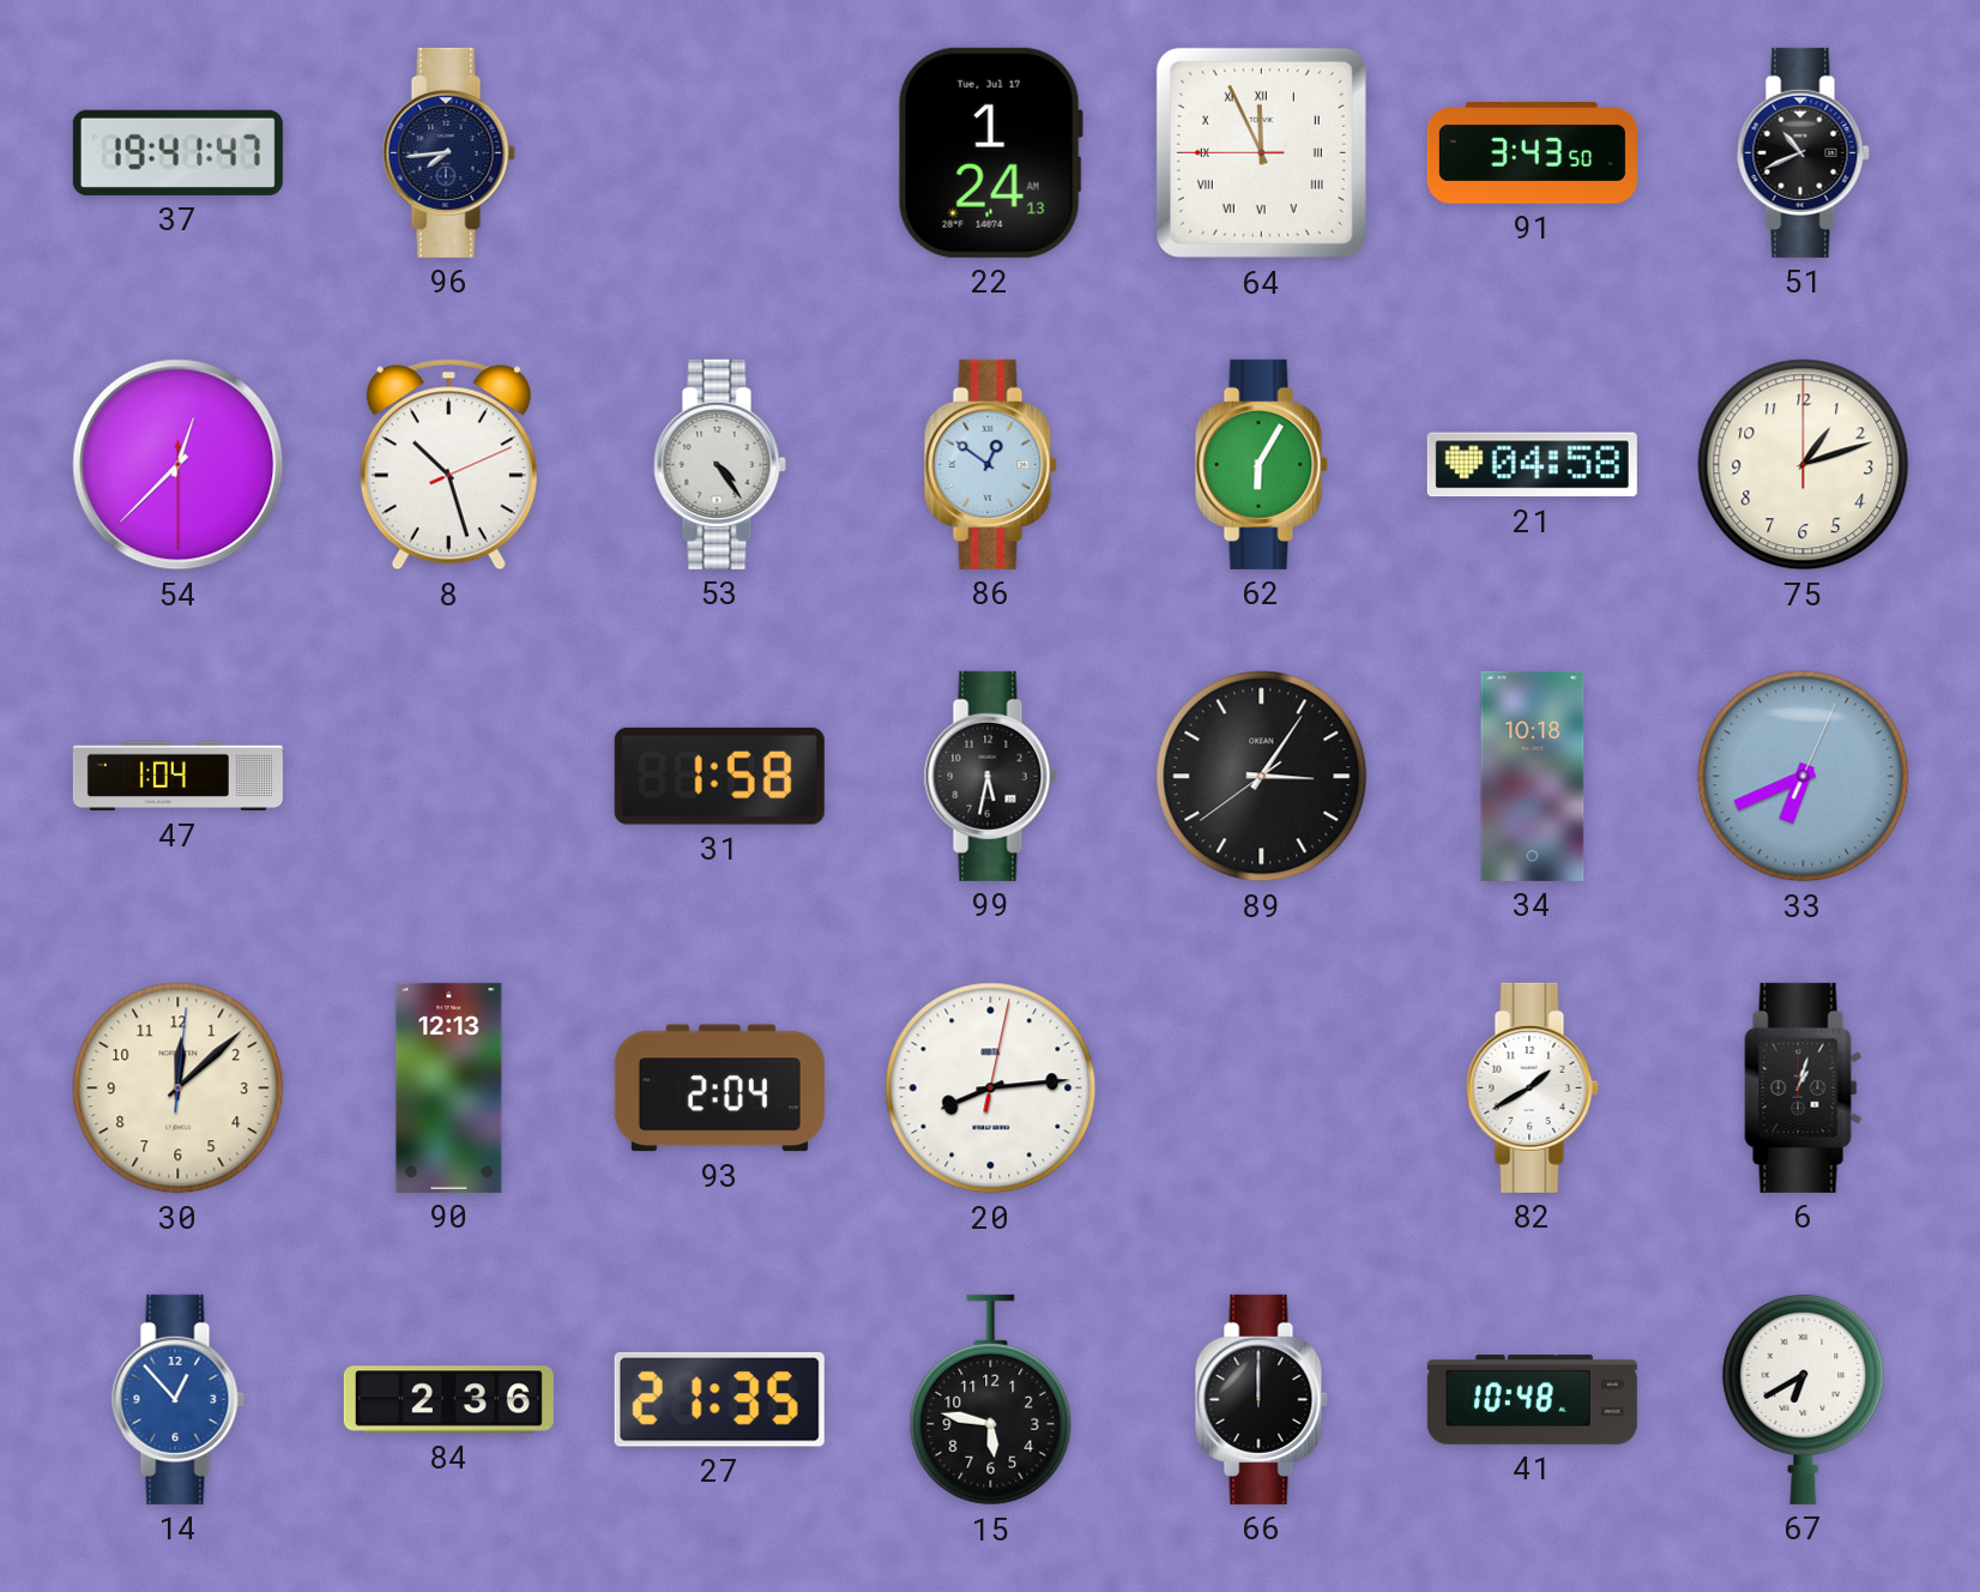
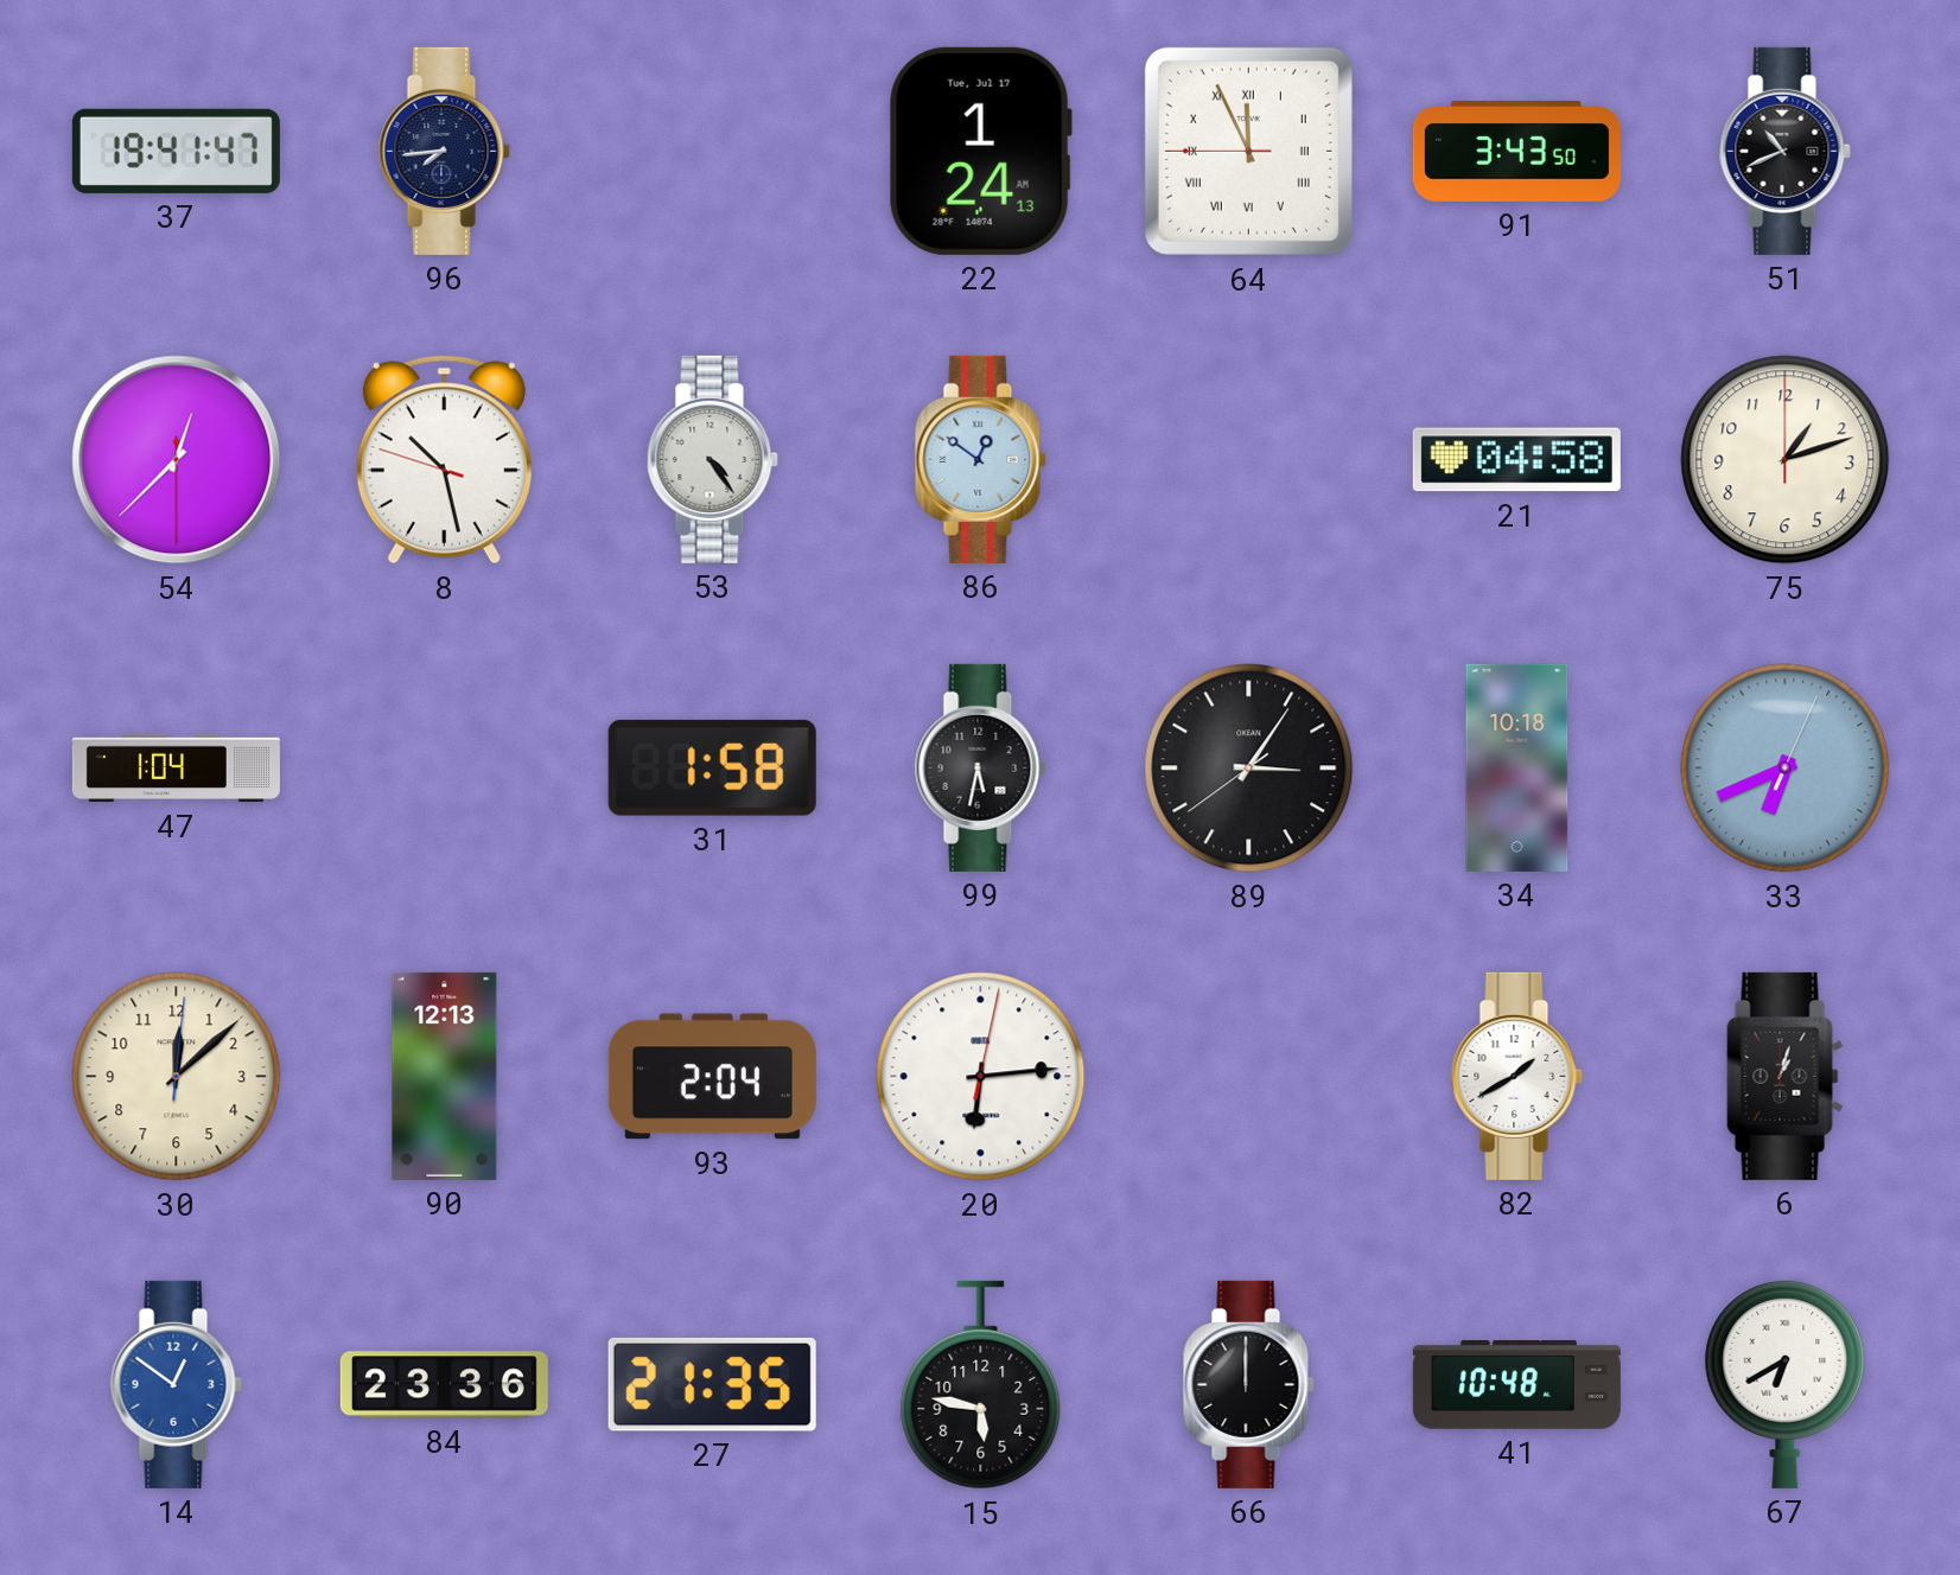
8: 10:27:11 -> 10:27:48 (444, 460)
62: 6:05 -> none (1261, 464)
20: 8:14 -> 6:14 (981, 1077)
14: 12:53 -> 12:51 (176, 1384)
84: 2:36 -> 23:36 (444, 1385)
